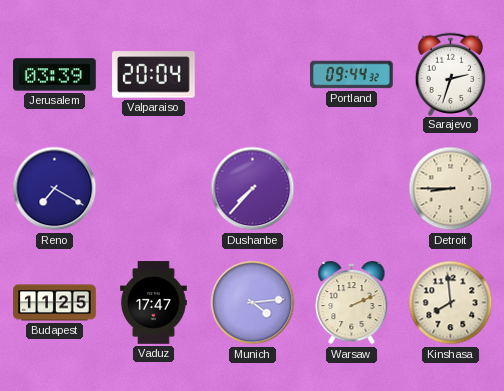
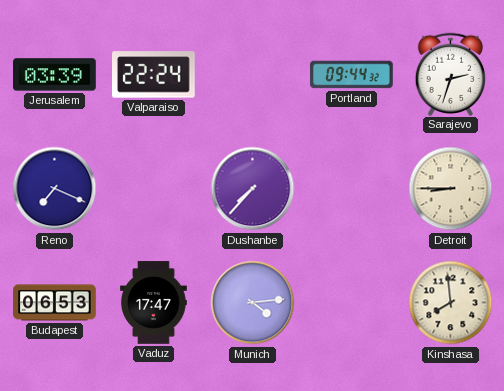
Valparaiso: 20:04 -> 22:24 (154, 75)
Reno: 7:20 -> 7:19 (55, 189)
Budapest: 11:25 -> 06:53 (55, 303)
Warsaw: 2:11 -> none (352, 304)
